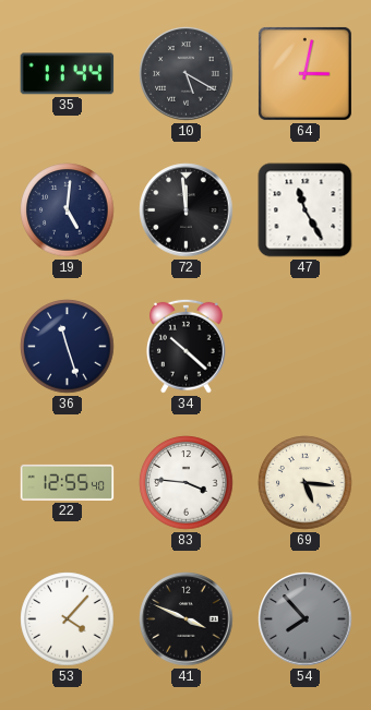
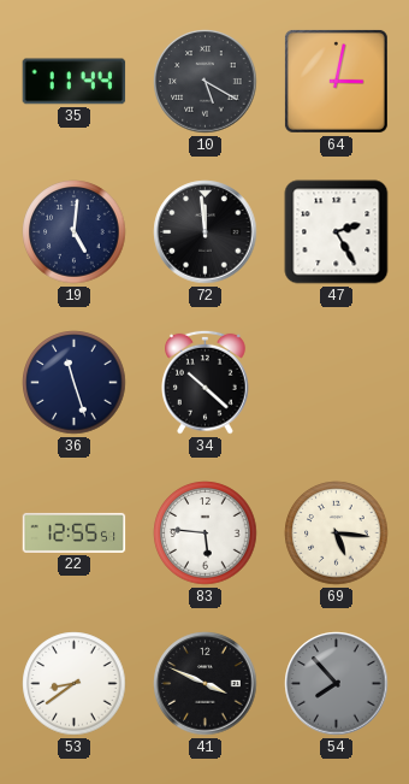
47: 11:25 -> 2:25 (337, 232)
22: 12:55:40 -> 12:55:51 (75, 532)
83: 3:46 -> 5:46 (206, 534)
53: 4:07 -> 8:39 (75, 684)
